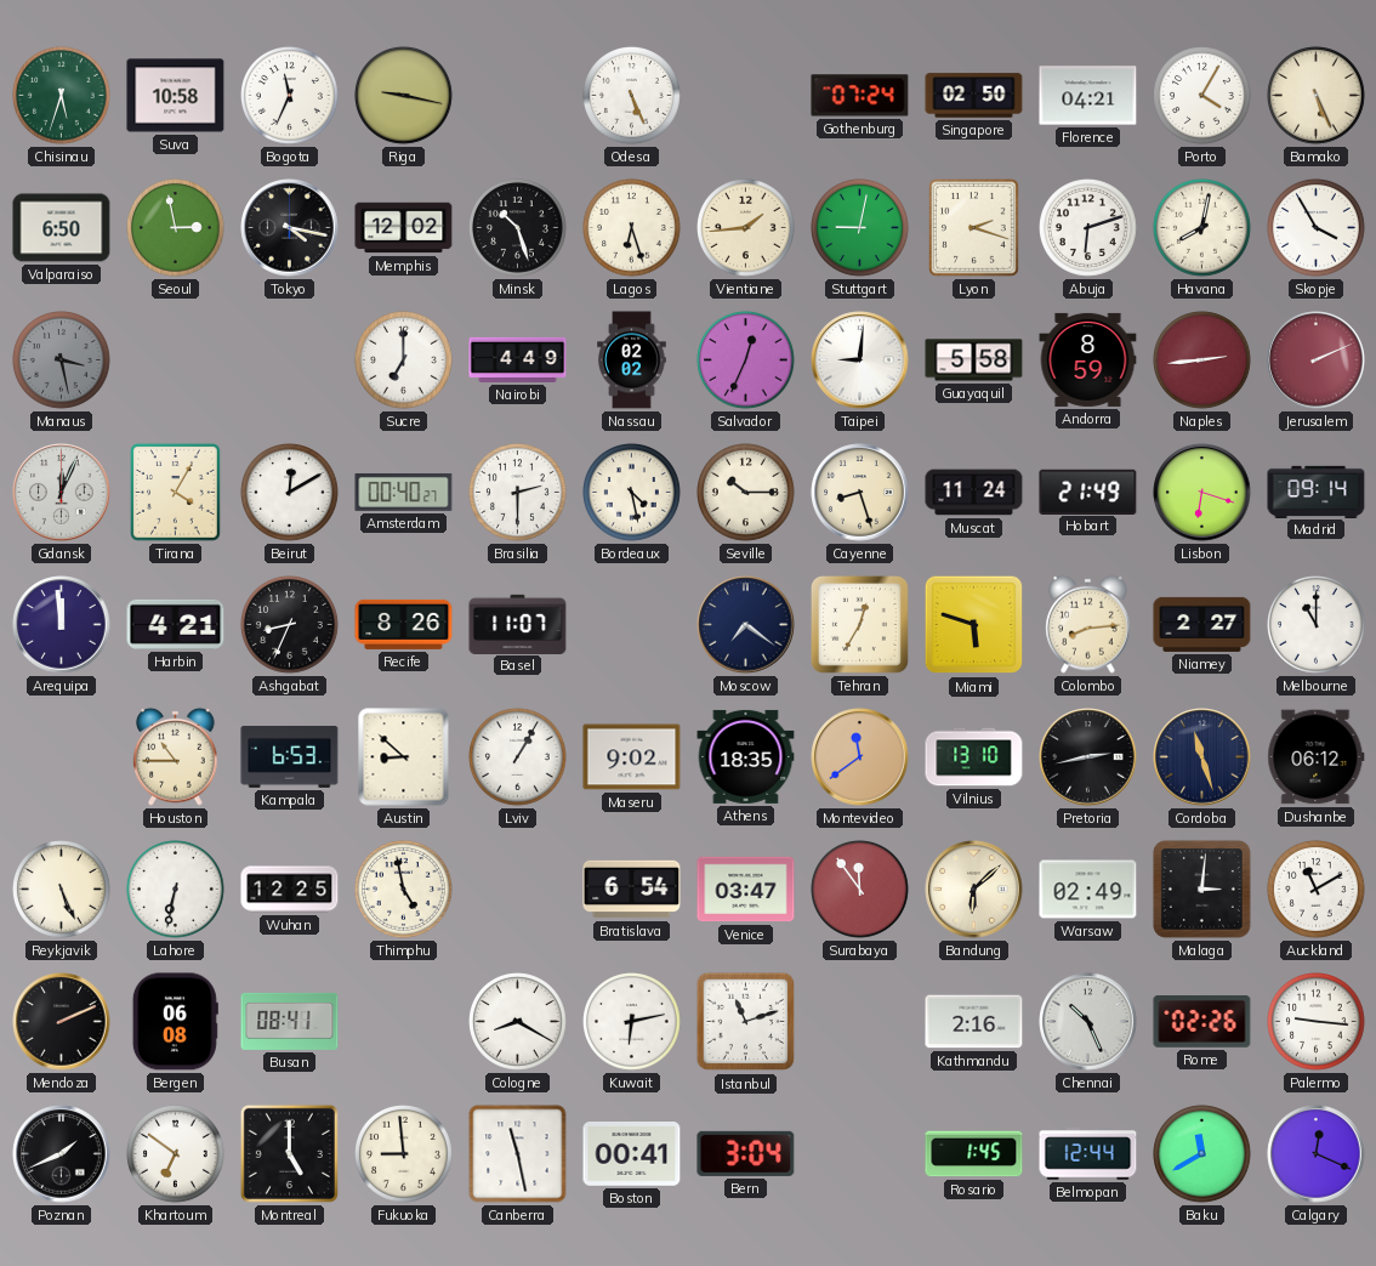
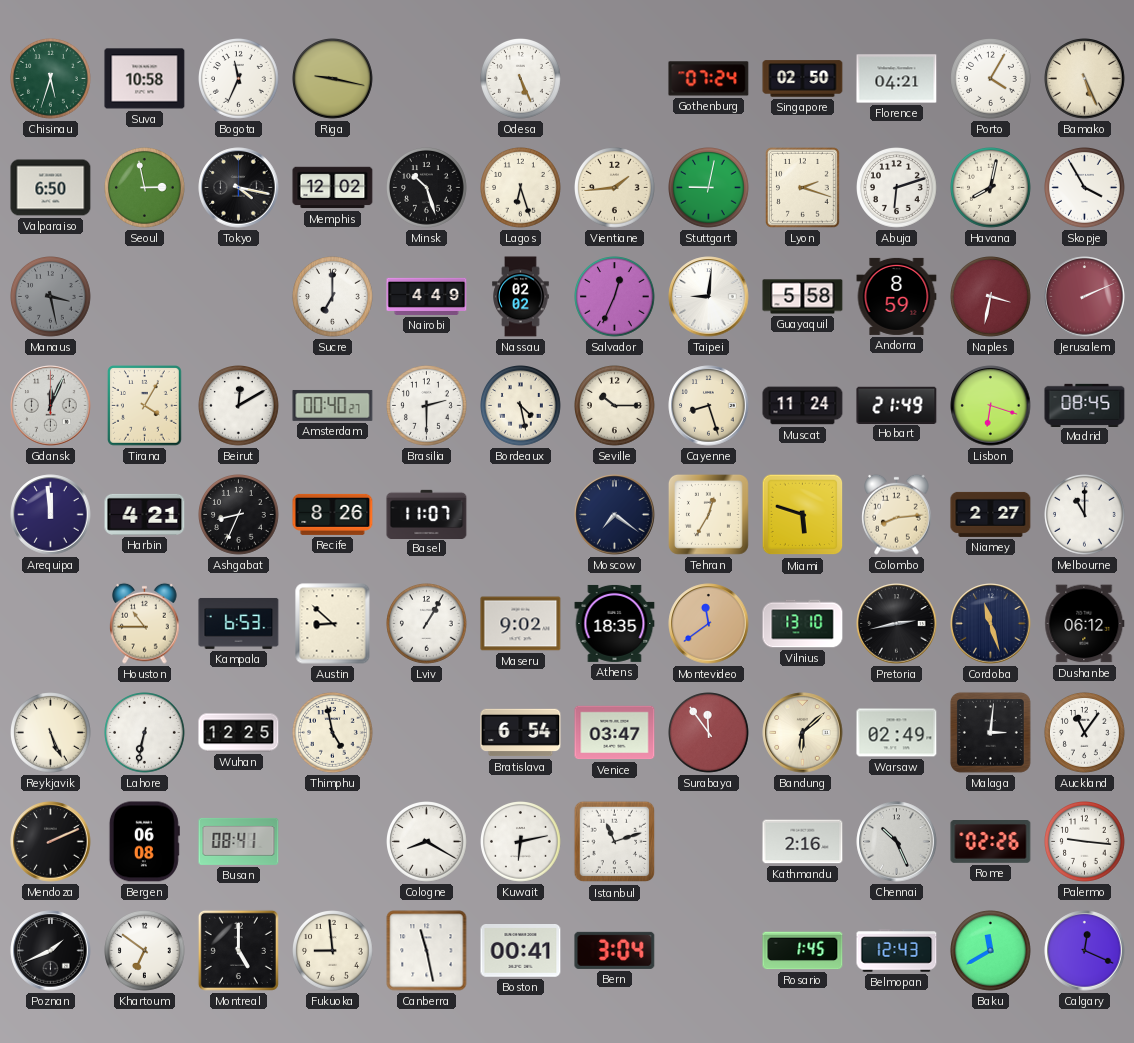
Naples: 2:44 -> 3:32 (991, 297)
Madrid: 09:14 -> 08:45 (1085, 405)
Auckland: 11:10 -> 11:06 (1085, 733)
Belmopan: 12:44 -> 12:43 (897, 951)
